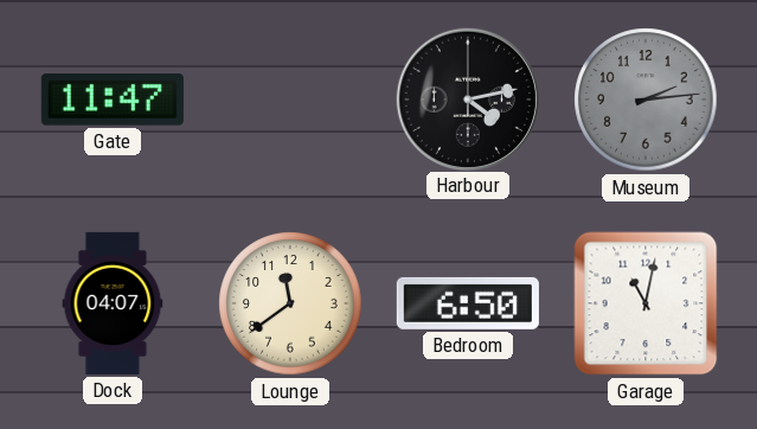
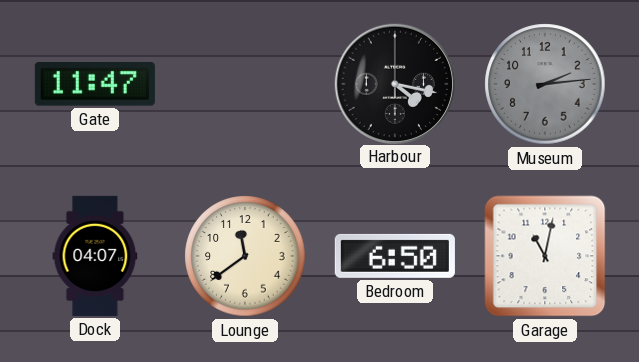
Harbour: 4:13 -> 4:17 (394, 83)
